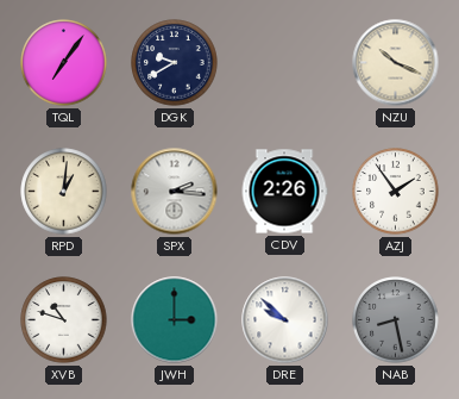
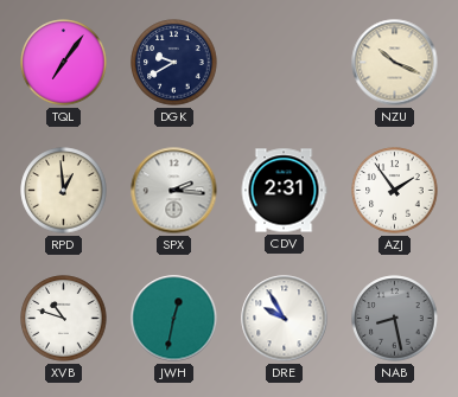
RPD: 1:01 -> 12:59 (64, 191)
CDV: 2:26 -> 2:31 (284, 191)
JWH: 3:00 -> 12:32 (174, 319)
DRE: 9:52 -> 9:55 (285, 319)
